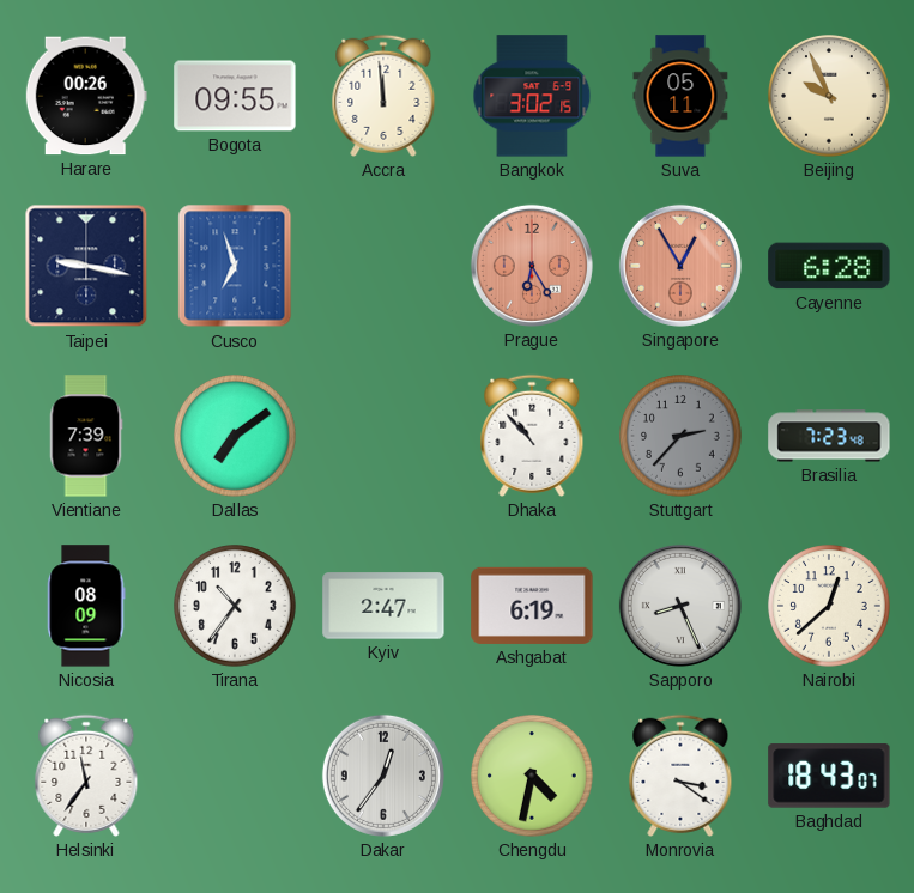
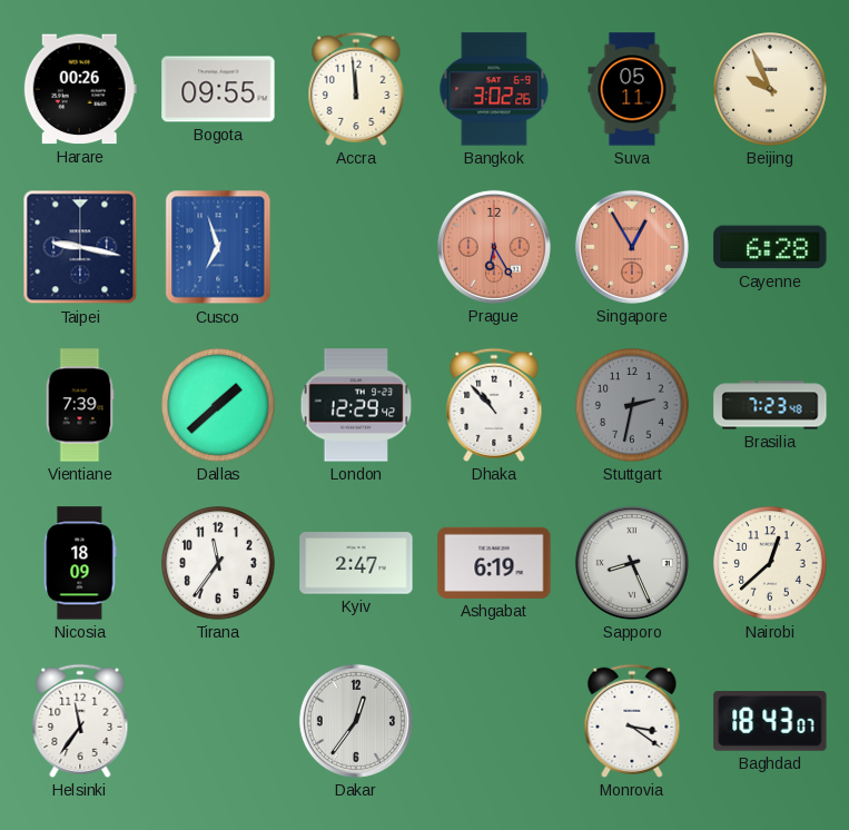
Bangkok: 3:02:15 -> 3:02:26 (494, 89)
Dallas: 7:09 -> 1:38 (218, 405)
London: none -> 12:29 (356, 405)
Stuttgart: 2:37 -> 2:32 (632, 405)
Nicosia: 08:09 -> 18:09 (80, 563)
Tirana: 10:36 -> 11:36 (218, 563)
Chengdu: 4:32 -> none (532, 776)
